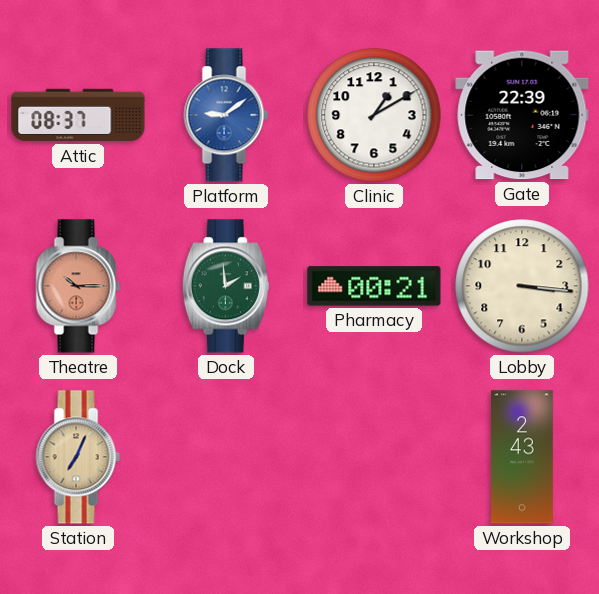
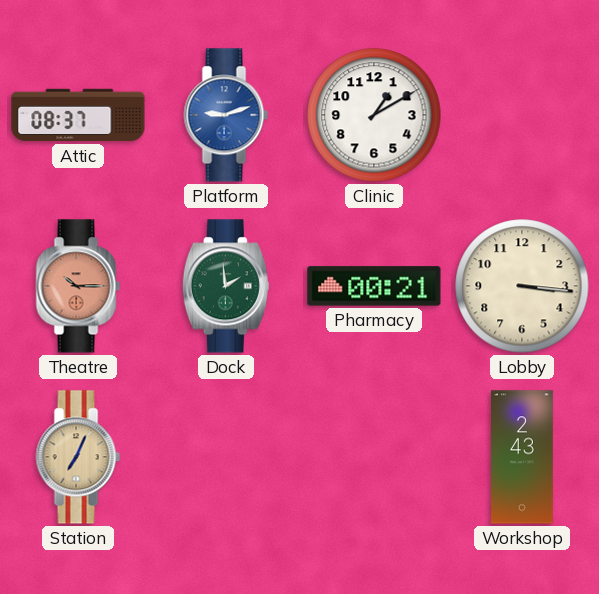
Platform: 9:09 -> 9:12 (226, 115)
Gate: 22:39 -> none (522, 115)
